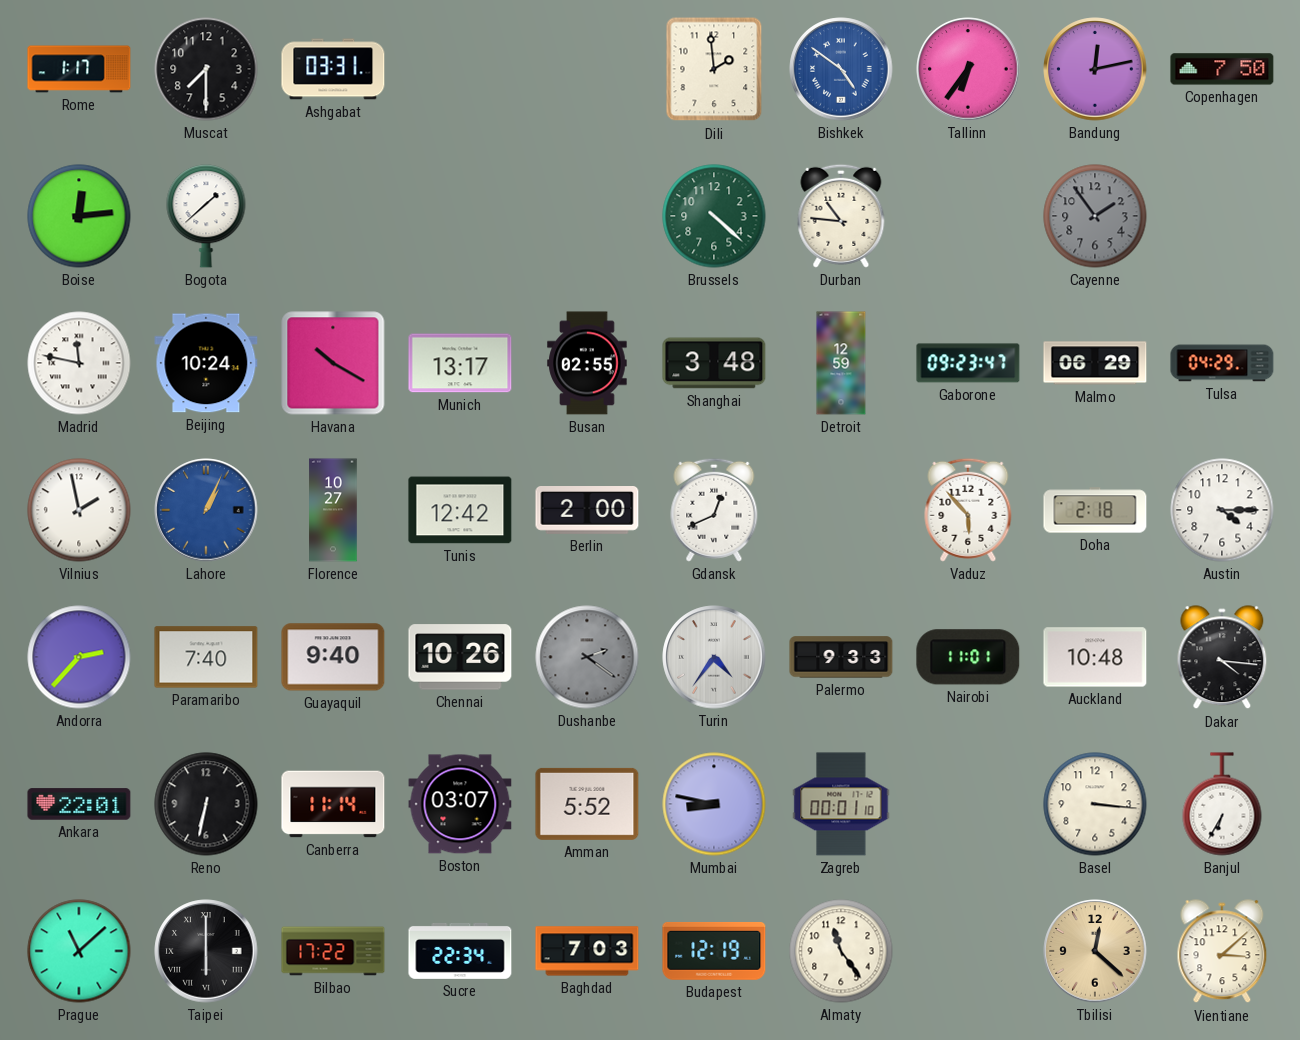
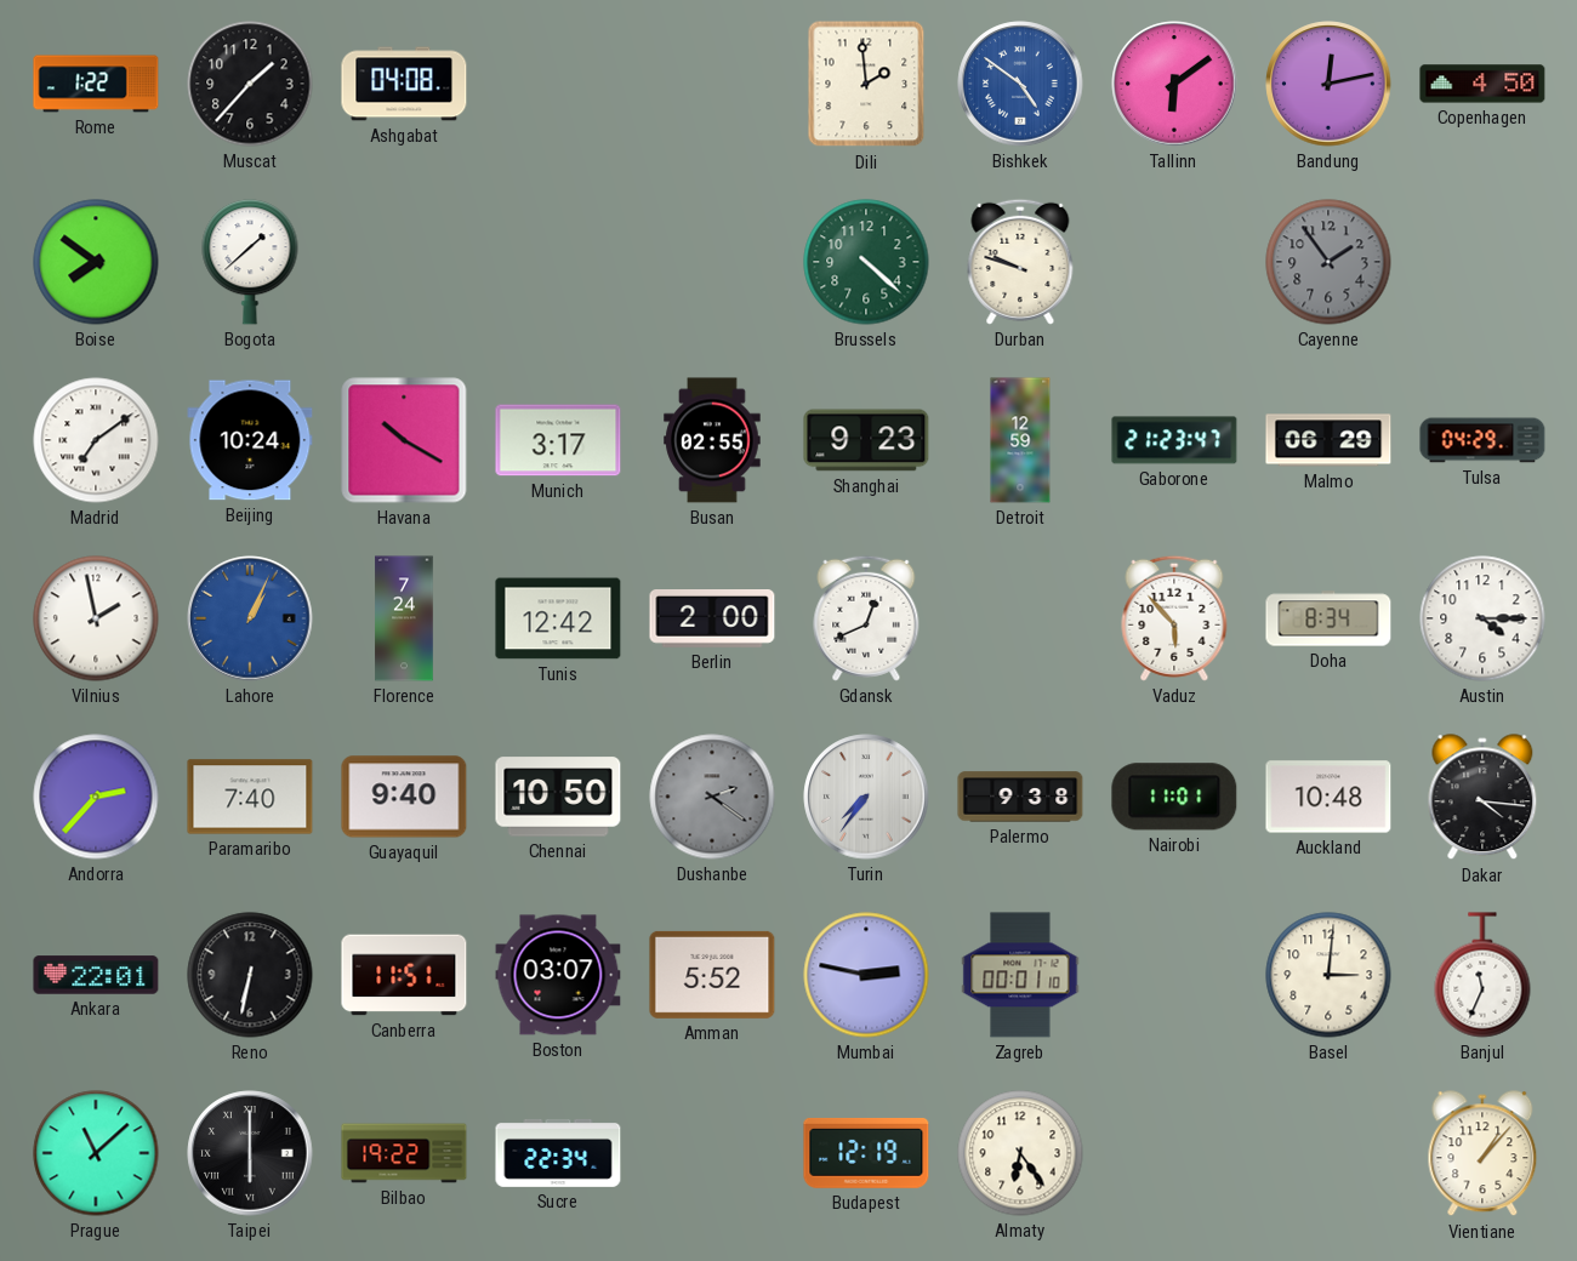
Rome: 1:17 -> 1:22 (96, 84)
Muscat: 7:30 -> 1:37 (250, 84)
Ashgabat: 03:31 -> 04:08 (404, 84)
Tallinn: 6:36 -> 6:09 (1174, 84)
Copenhagen: 7:50 -> 4:50 (1482, 84)
Boise: 12:14 -> 7:51 (96, 262)
Durban: 10:46 -> 9:48 (1020, 262)
Madrid: 11:47 -> 7:09 (96, 440)
Munich: 13:17 -> 3:17 (558, 440)
Shanghai: 3:48 -> 9:23 (866, 440)
Gaborone: 09:23 -> 21:23 (1174, 440)
Florence: 10:27 -> 7:24 (404, 618)
Doha: 2:18 -> 8:34 (1328, 618)
Chennai: 10:26 -> 10:50 (558, 797)
Turin: 4:36 -> 7:36 (866, 797)
Palermo: 9:33 -> 9:38 (1020, 797)
Canberra: 11:14 -> 11:51 (404, 975)
Mumbai: 8:47 -> 2:47 (866, 975)
Basel: 3:16 -> 3:01 (1328, 975)
Banjul: 6:35 -> 11:34 (1482, 975)
Bilbao: 17:22 -> 19:22 (404, 1153)
Baghdad: 7:03 -> none (587, 951)
Almaty: 11:24 -> 6:24 (1020, 1153)
Tbilisi: 12:22 -> none (1095, 951)
Vientiane: 3:08 -> 1:07 (1482, 1154)
